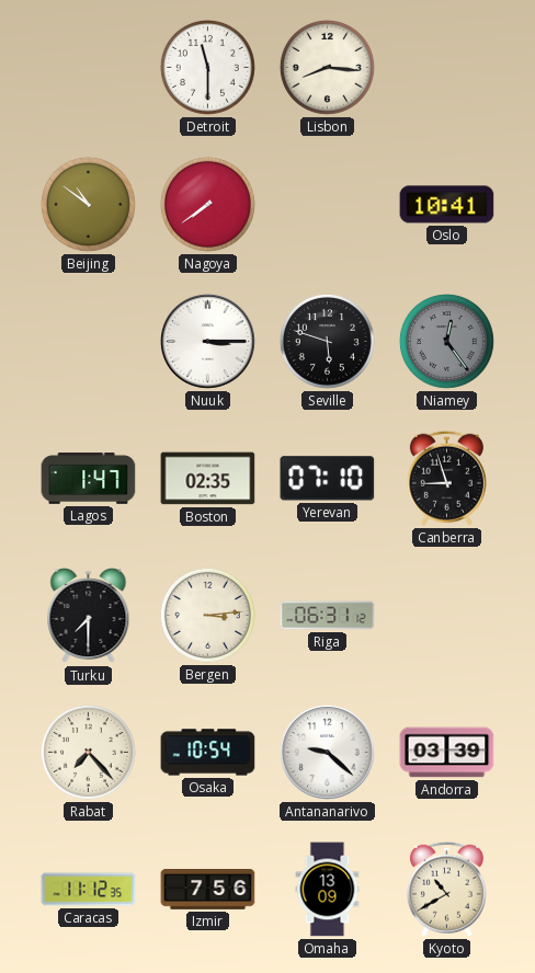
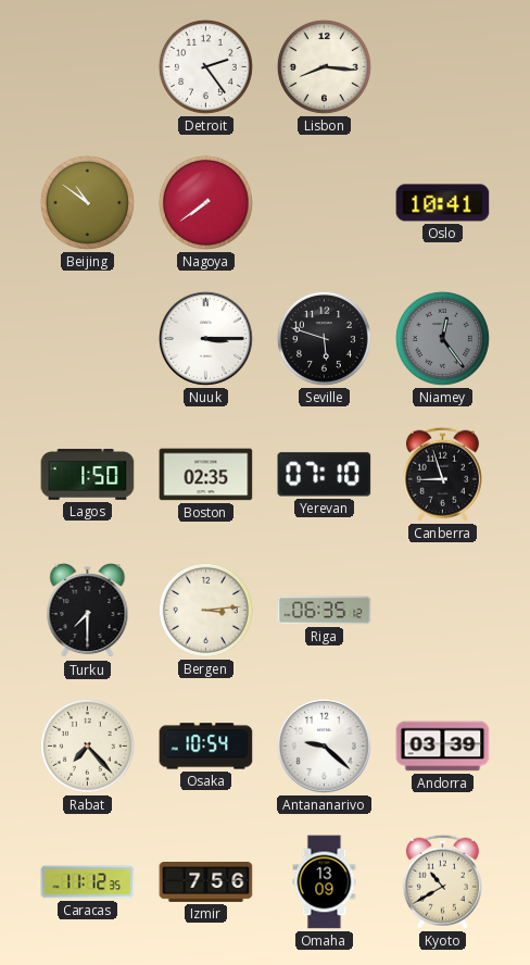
Detroit: 11:30 -> 2:24 (205, 66)
Lagos: 1:47 -> 1:50 (88, 475)
Riga: 06:31 -> 06:35 (325, 611)
